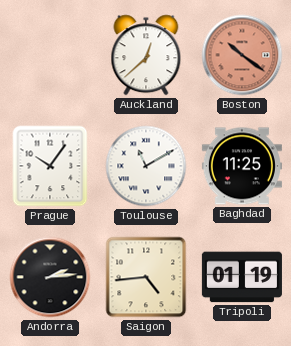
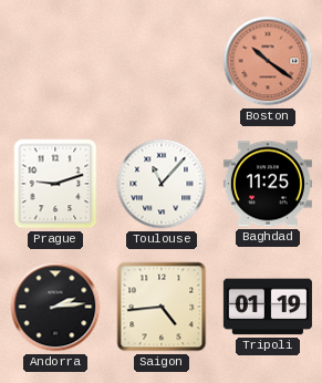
Auckland: 12:38 -> none (146, 55)
Prague: 10:06 -> 9:12 (55, 184)
Toulouse: 11:10 -> 11:07 (162, 184)
